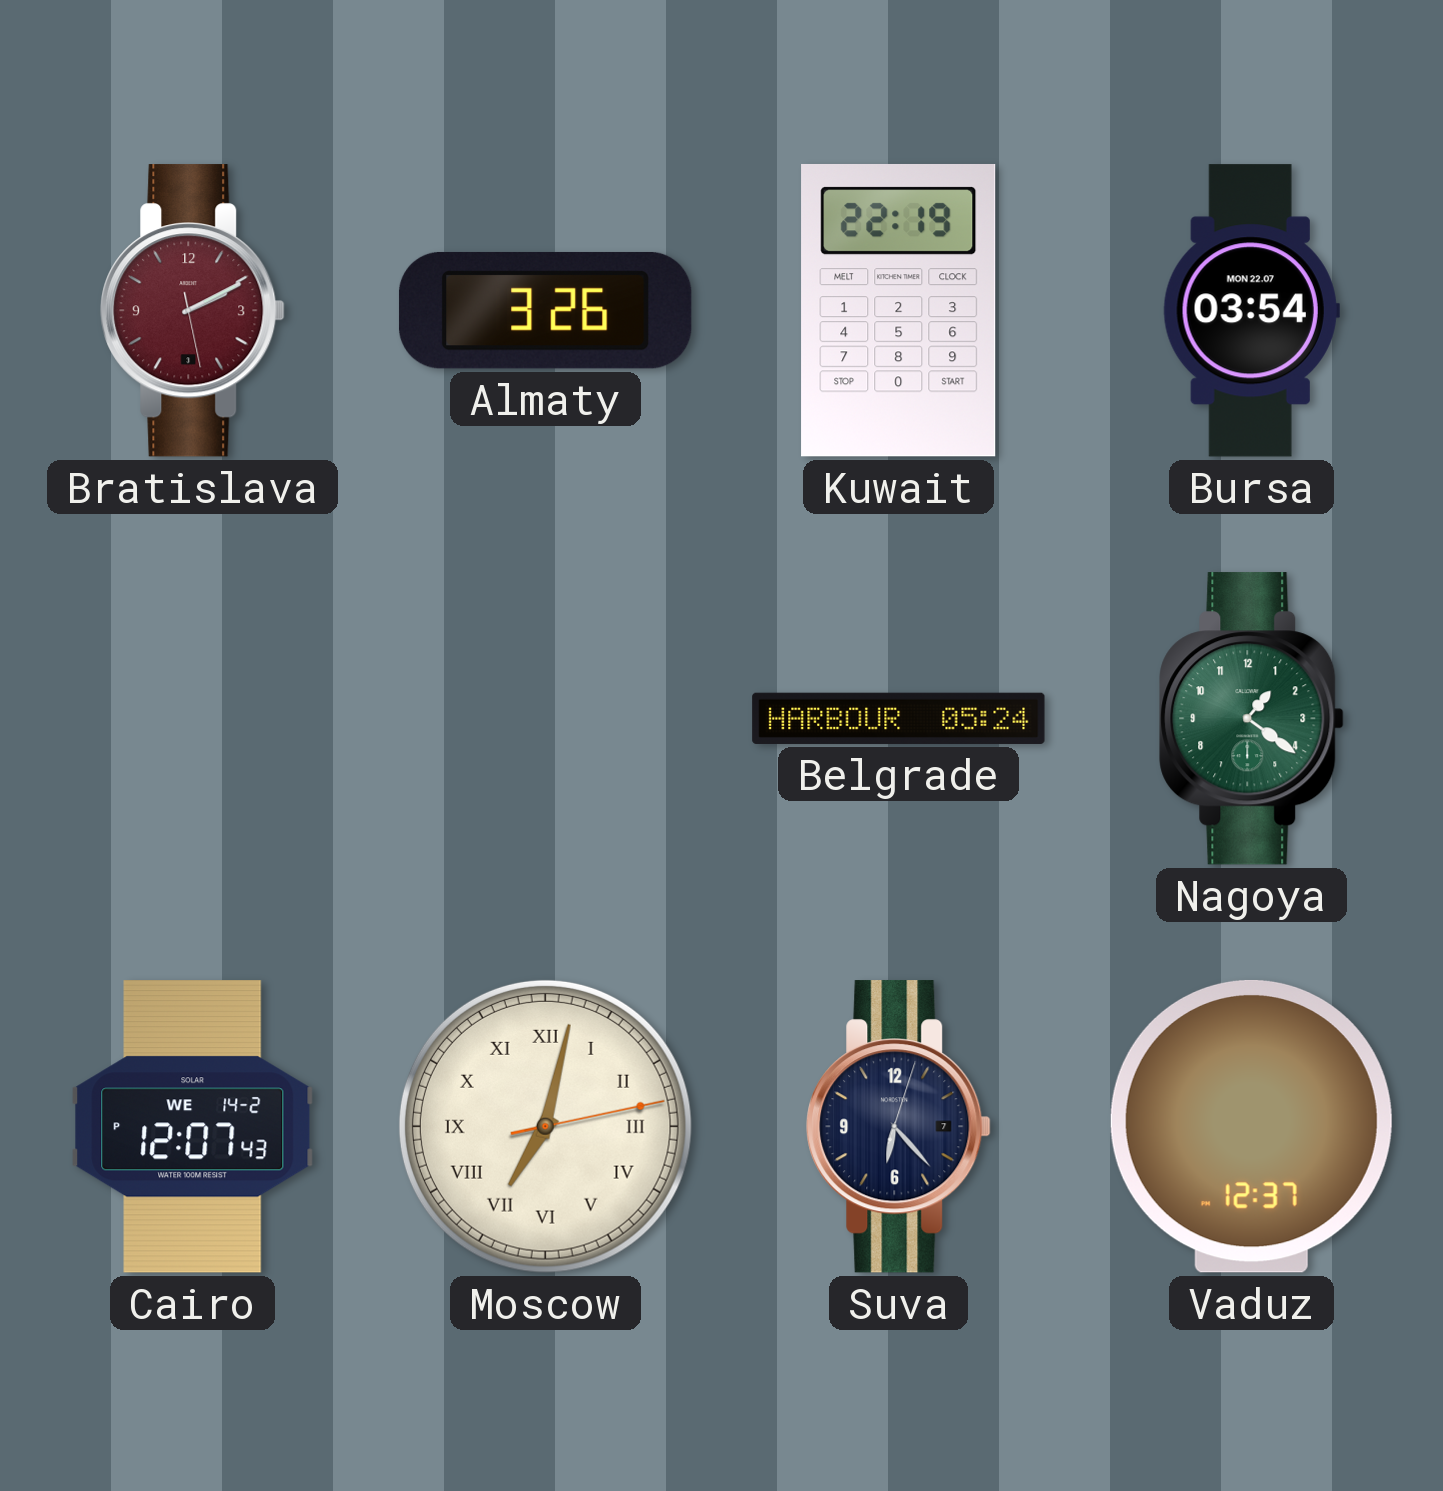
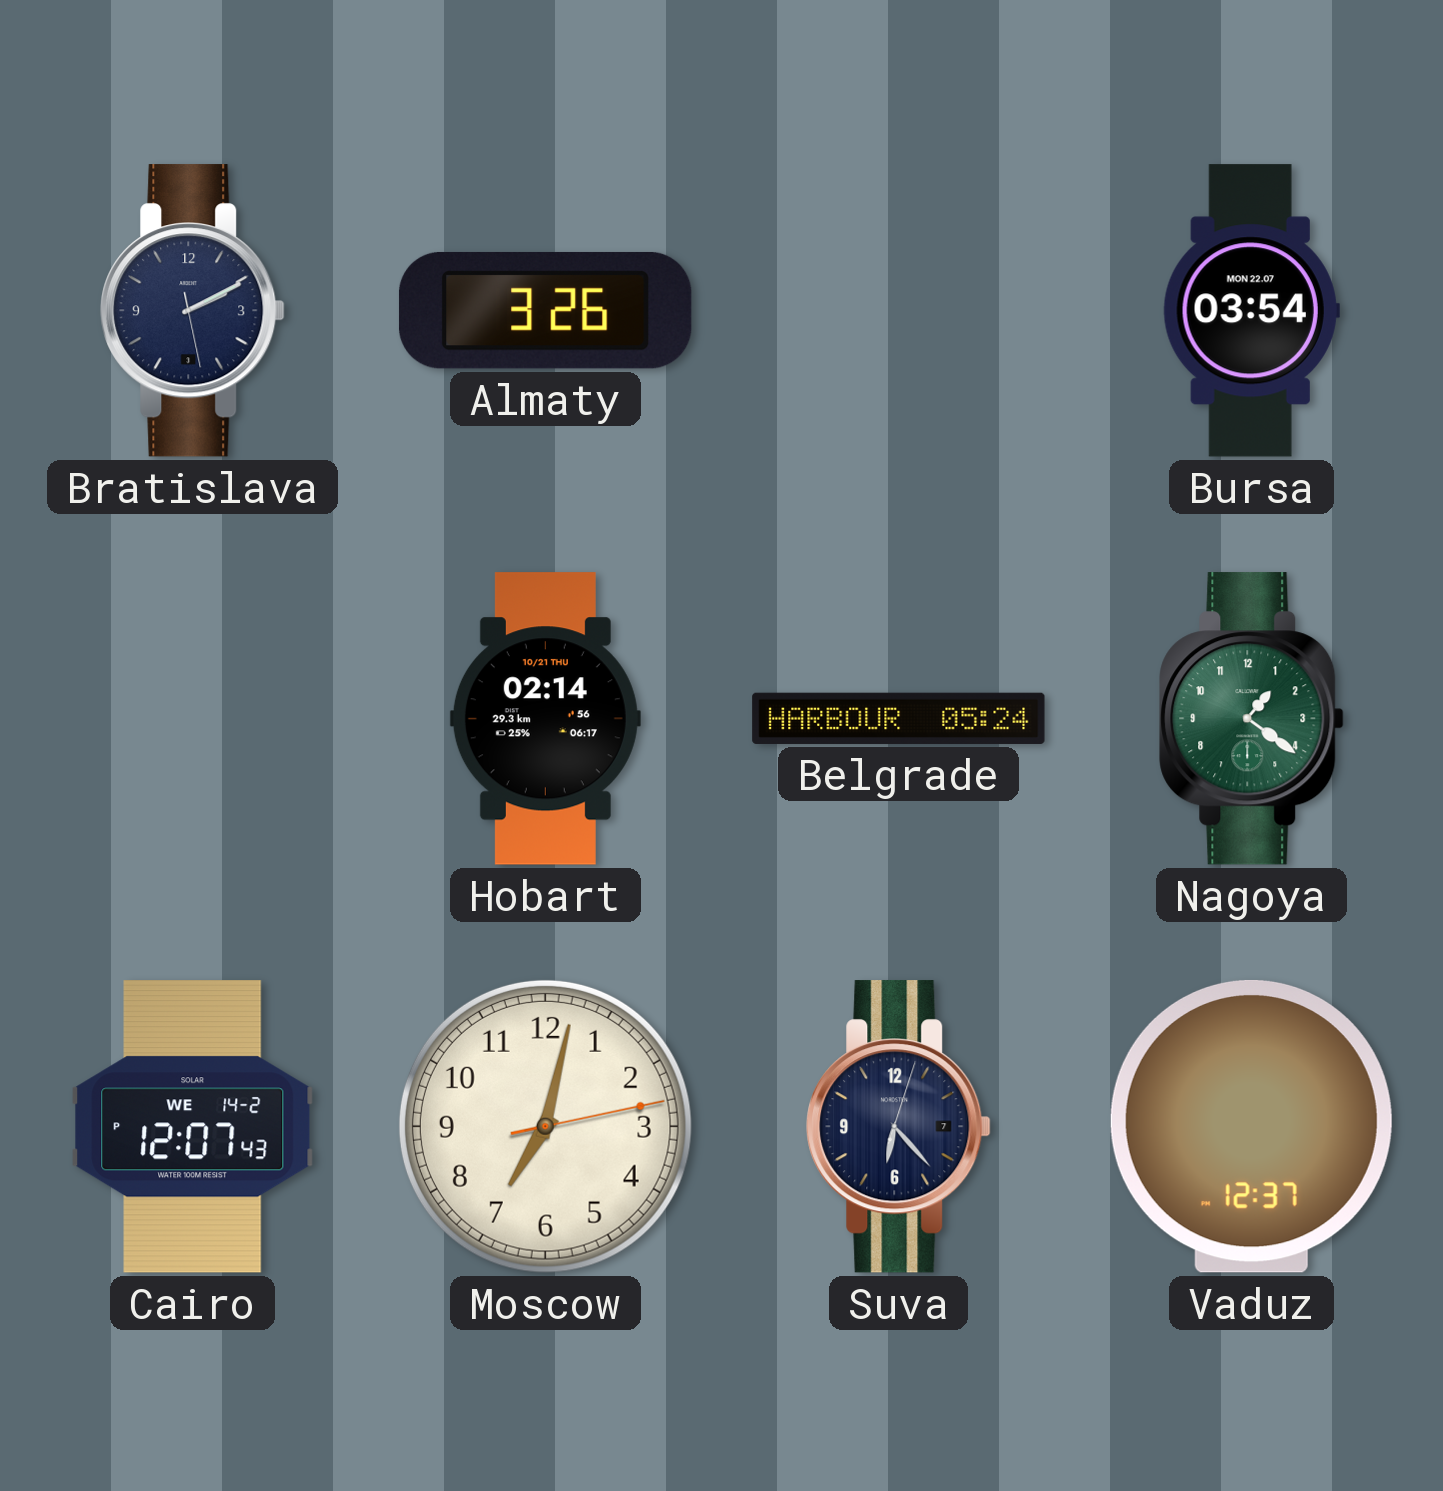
Bratislava dial: burgundy -> navy (193, 311)
Kuwait: 22:19 -> none (899, 310)
Hobart: none -> 02:14 (545, 719)
Moscow numerals: Roman -> Arabic (545, 1126)
